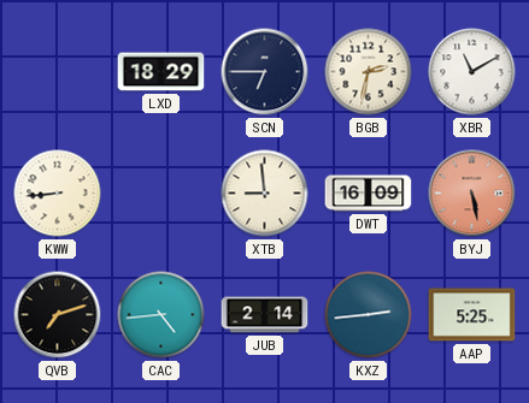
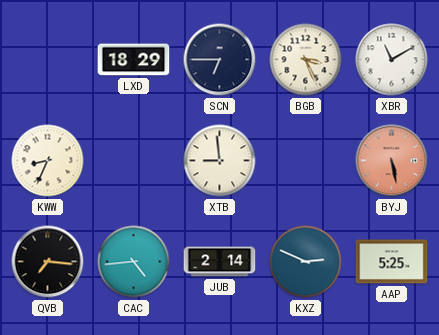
BGB: 2:32 -> 3:26 (306, 60)
KWW: 8:44 -> 8:34 (48, 161)
DWT: 16:09 -> none (369, 194)
QVB: 7:12 -> 7:16 (48, 262)
KXZ: 2:44 -> 2:49 (306, 262)
